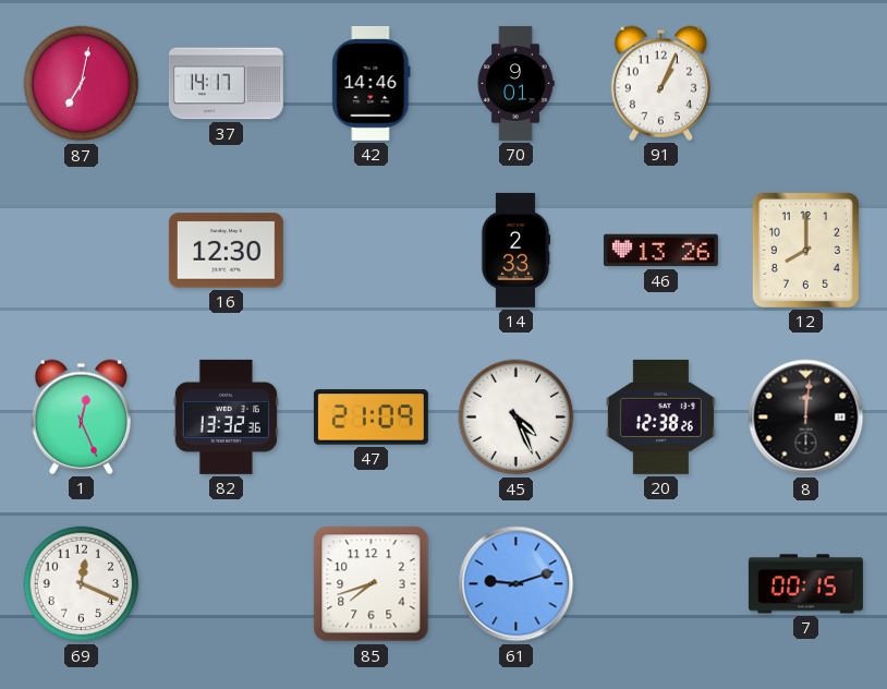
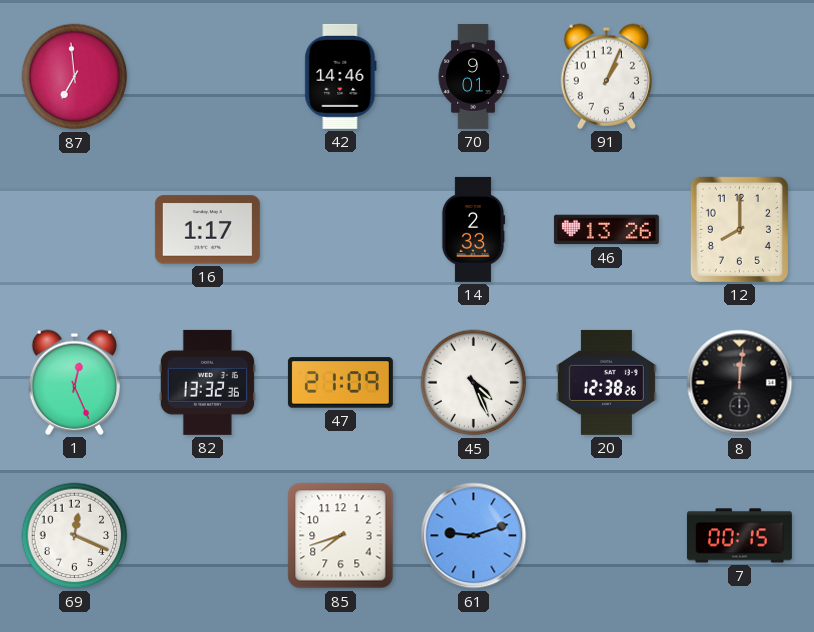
87: 7:02 -> 6:59 (75, 77)
37: 14:17 -> none (226, 84)
16: 12:30 -> 1:17 (207, 230)
